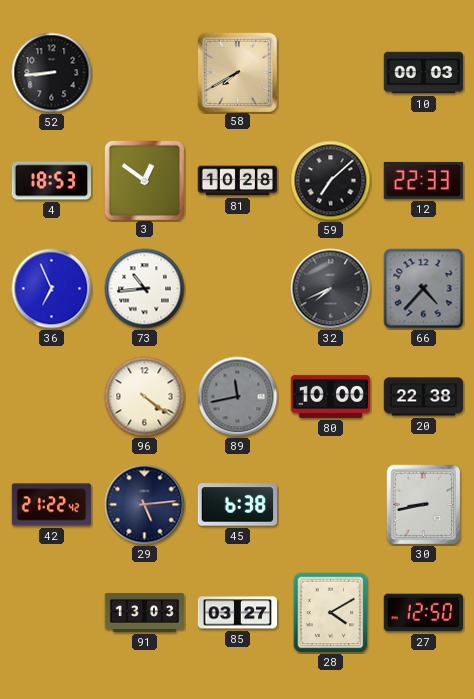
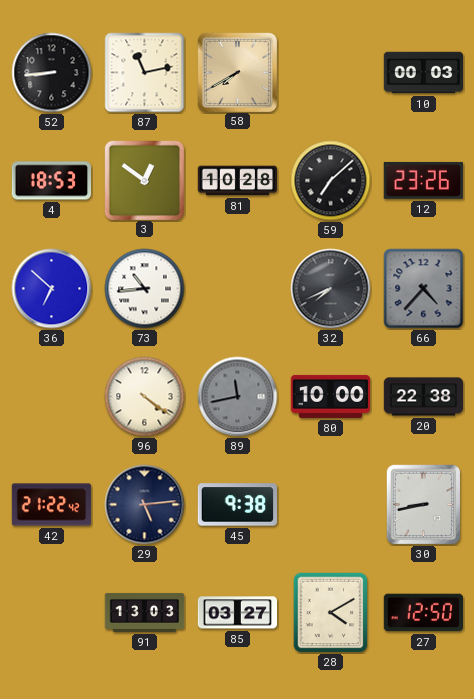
87: none -> 11:13 (145, 73)
12: 22:33 -> 23:26 (423, 180)
36: 6:56 -> 6:52 (52, 289)
45: 6:38 -> 9:38 (238, 505)
